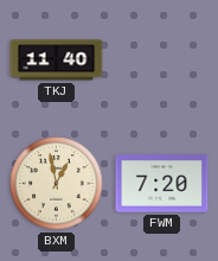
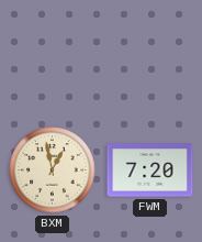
TKJ: 11:40 -> none (57, 61)
